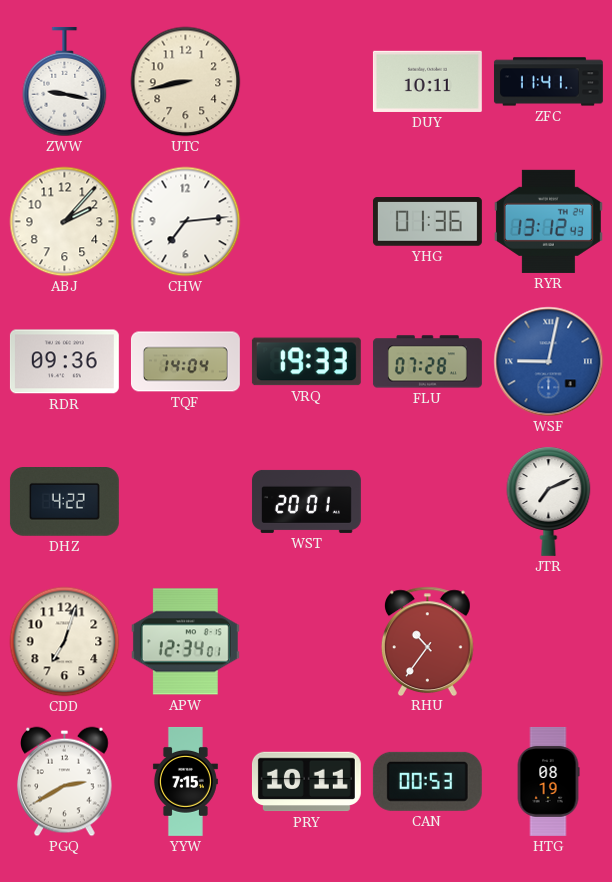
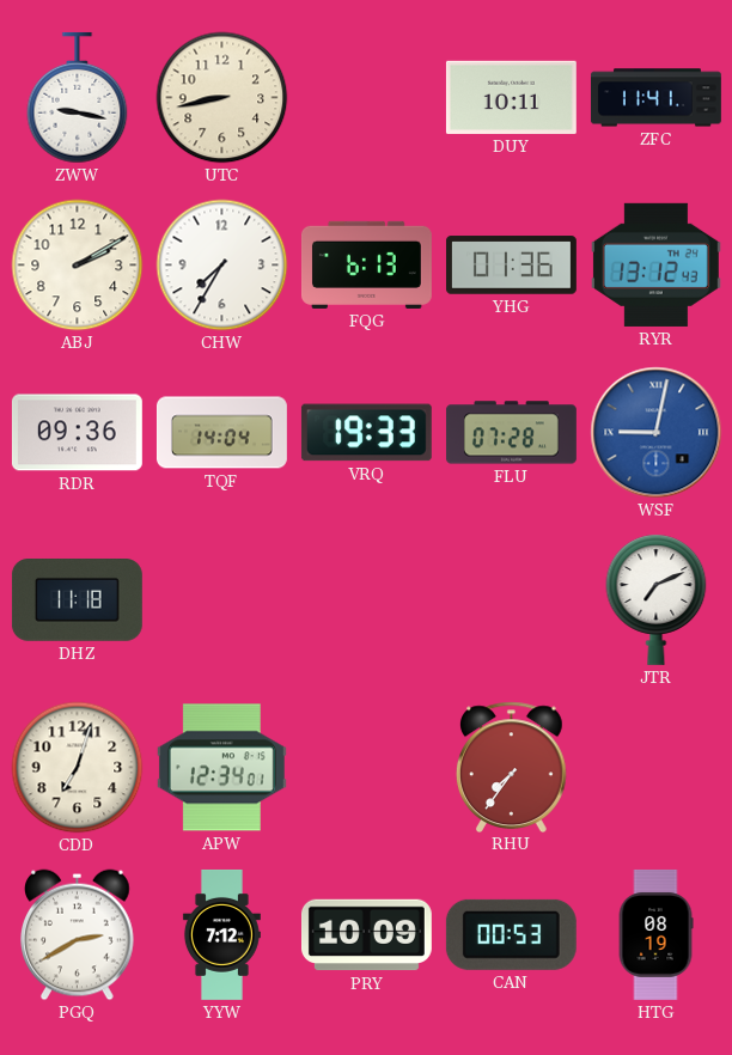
ABJ: 2:07 -> 2:10 (78, 266)
CHW: 7:14 -> 7:35 (222, 266)
FQG: none -> 6:13 (366, 264)
DHZ: 4:22 -> 11:18 (77, 600)
WST: 20:01 -> none (306, 501)
RHU: 10:36 -> 7:36 (511, 767)
YYW: 7:15 -> 7:12 (221, 934)
PRY: 10:11 -> 10:09 (366, 935)
